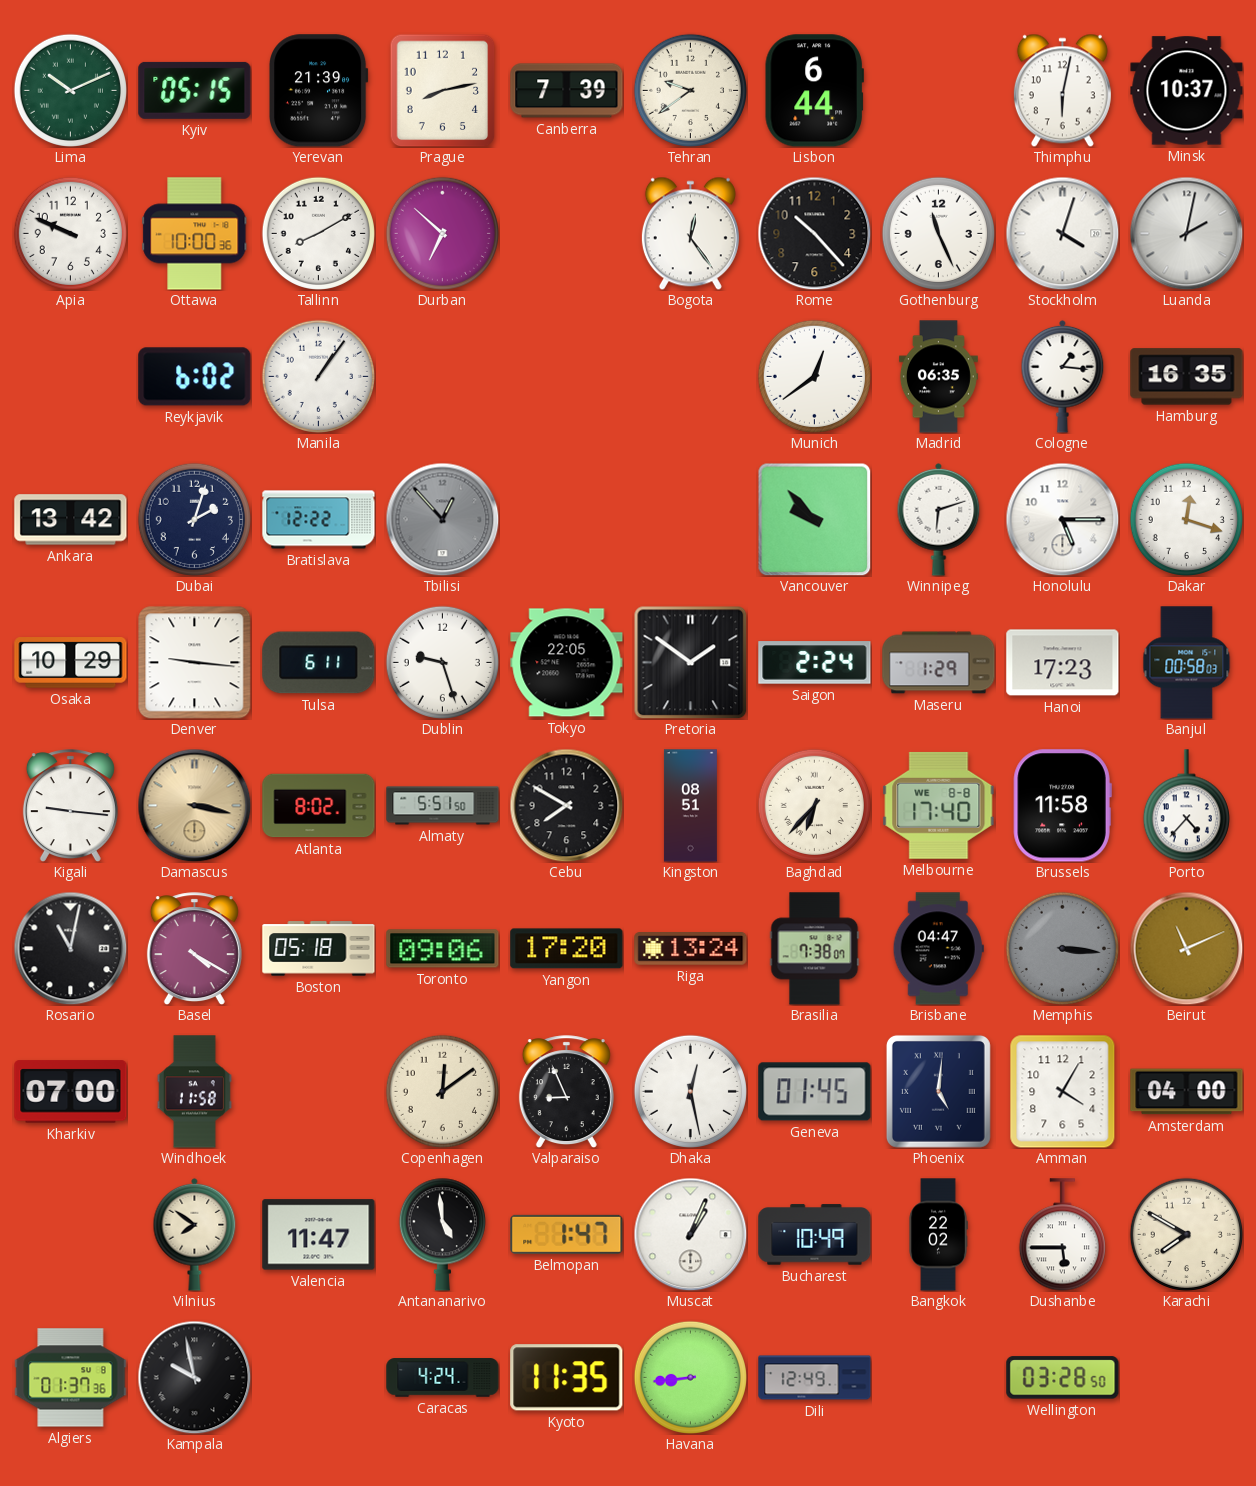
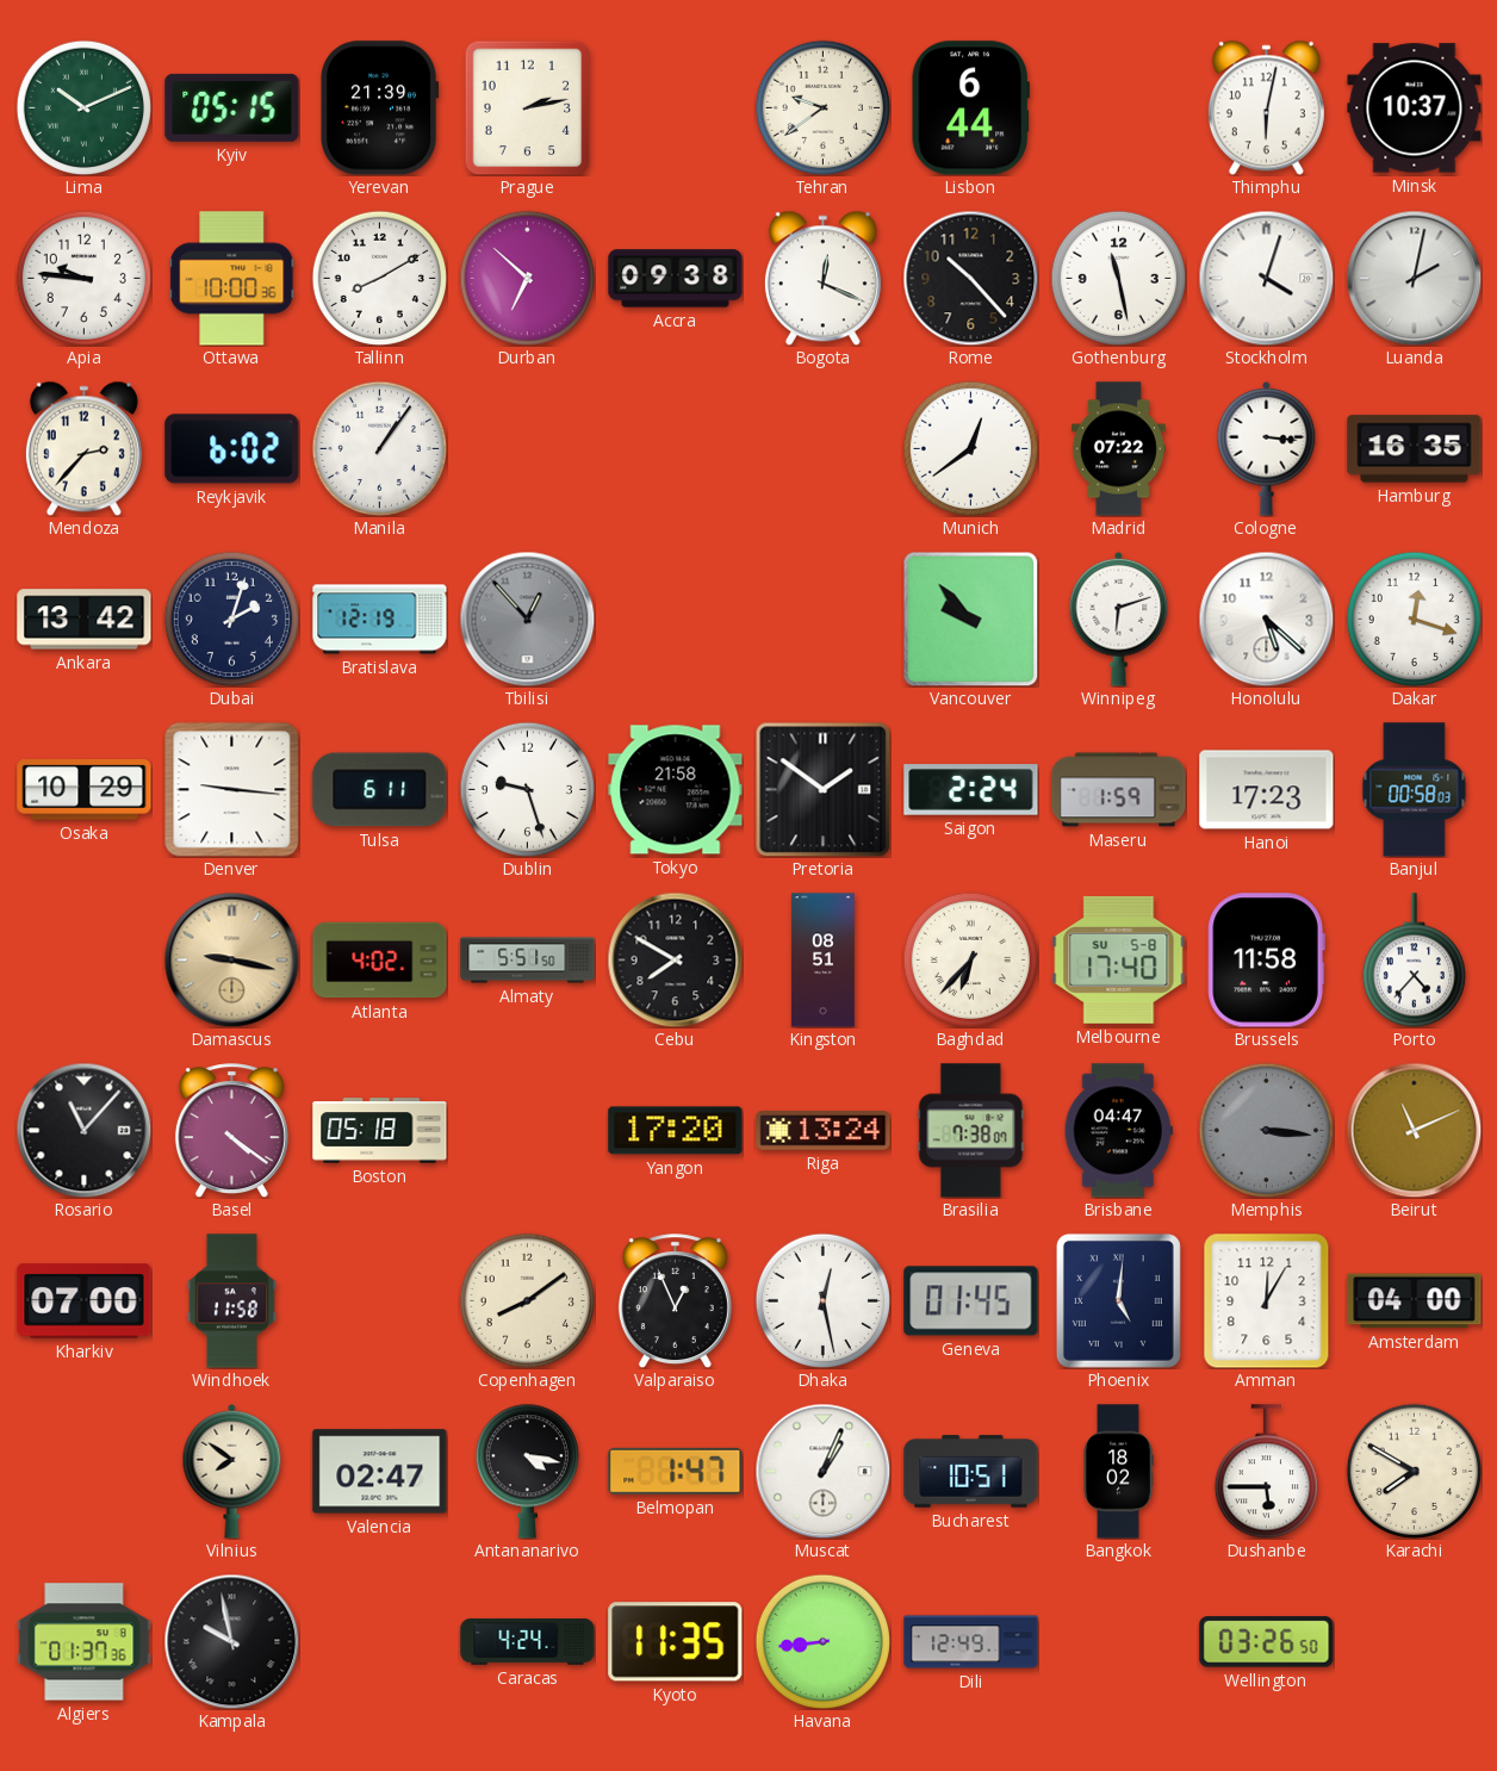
Prague: 8:13 -> 2:13 (528, 107)
Canberra: 7:39 -> none (567, 91)
Apia: 9:49 -> 9:46 (83, 278)
Accra: none -> 09:38 (676, 279)
Bogota: 12:24 -> 12:19 (822, 278)
Gothenburg: 11:26 -> 11:28 (1118, 278)
Mendoza: none -> 2:37 (83, 448)
Madrid: 06:35 -> 07:22 (1118, 449)
Cologne: 1:16 -> 3:16 (1267, 448)
Bratislava: 12:22 -> 12:19 (380, 620)
Honolulu: 5:15 -> 5:22 (1266, 619)
Tokyo: 22:05 -> 21:58 (676, 790)
Maseru: 1:29 -> 1:59 (1119, 790)
Kigali: 9:16 -> none (70, 806)
Damascus: 3:17 -> 9:17 (231, 959)
Atlanta: 8:02 -> 4:02 (380, 961)
Melbourne date: WE 8-8 -> SU 5-8 (1119, 959)
Rosario: 11:02 -> 11:07 (83, 1130)
Basel: 4:20 -> 4:21 (231, 1131)
Toronto: 09:06 -> none (443, 949)
Copenhagen: 12:09 -> 8:09 (527, 1300)
Valparaiso: 8:56 -> 12:56 (675, 1301)
Amman: 4:05 -> 12:05 (1267, 1300)
Valencia: 11:47 -> 02:47 (380, 1472)
Antananarivo: 4:59 -> 4:17 (527, 1471)
Bucharest: 10:49 -> 10:51 (971, 1472)
Bangkok: 22:02 -> 18:02 (1118, 1472)
Wellington: 03:28 -> 03:26 (1267, 1642)
